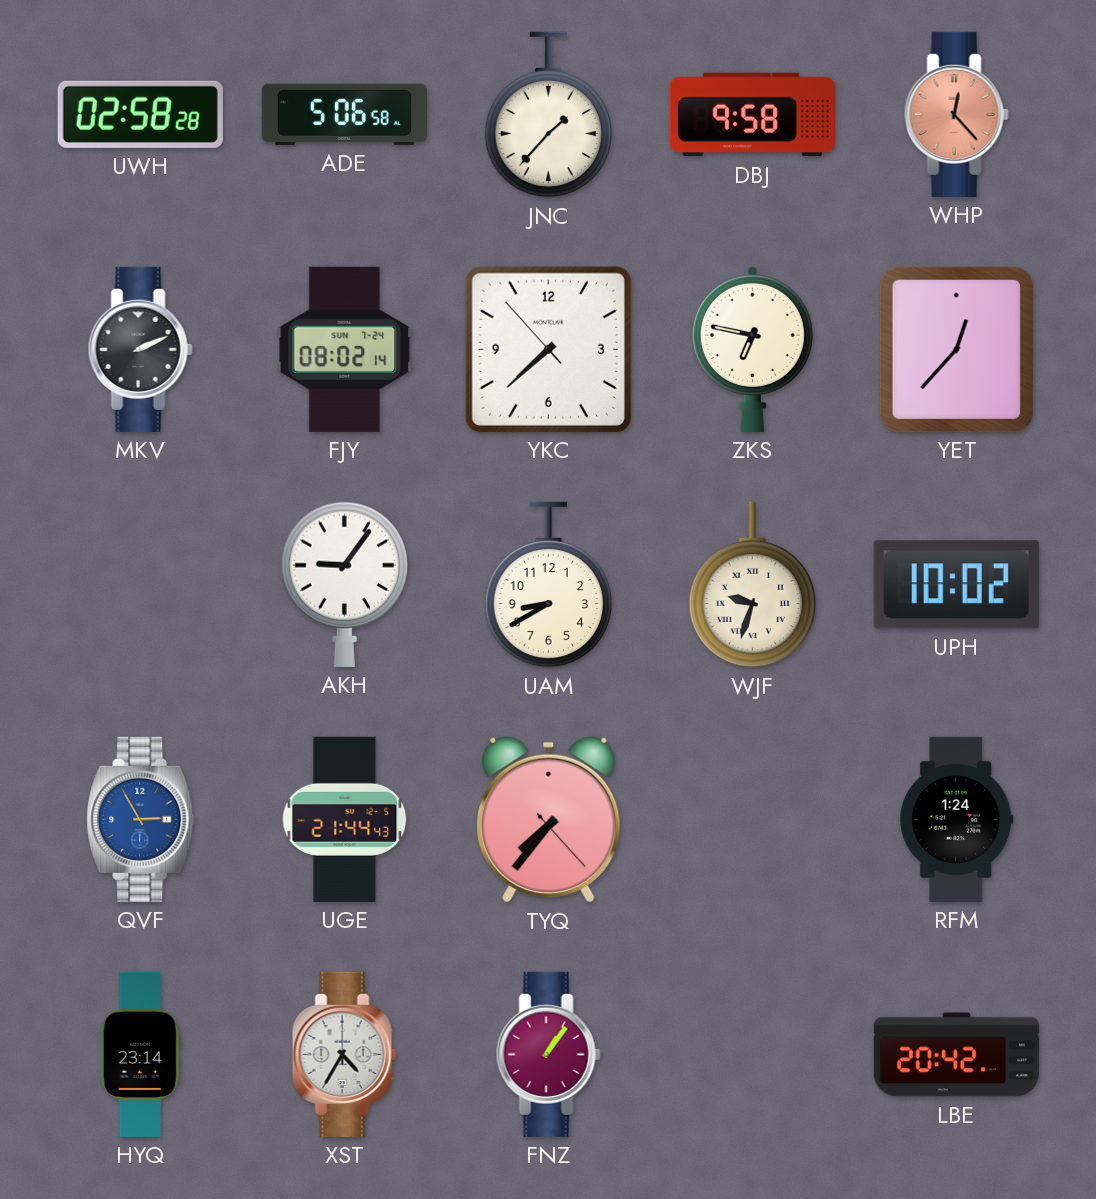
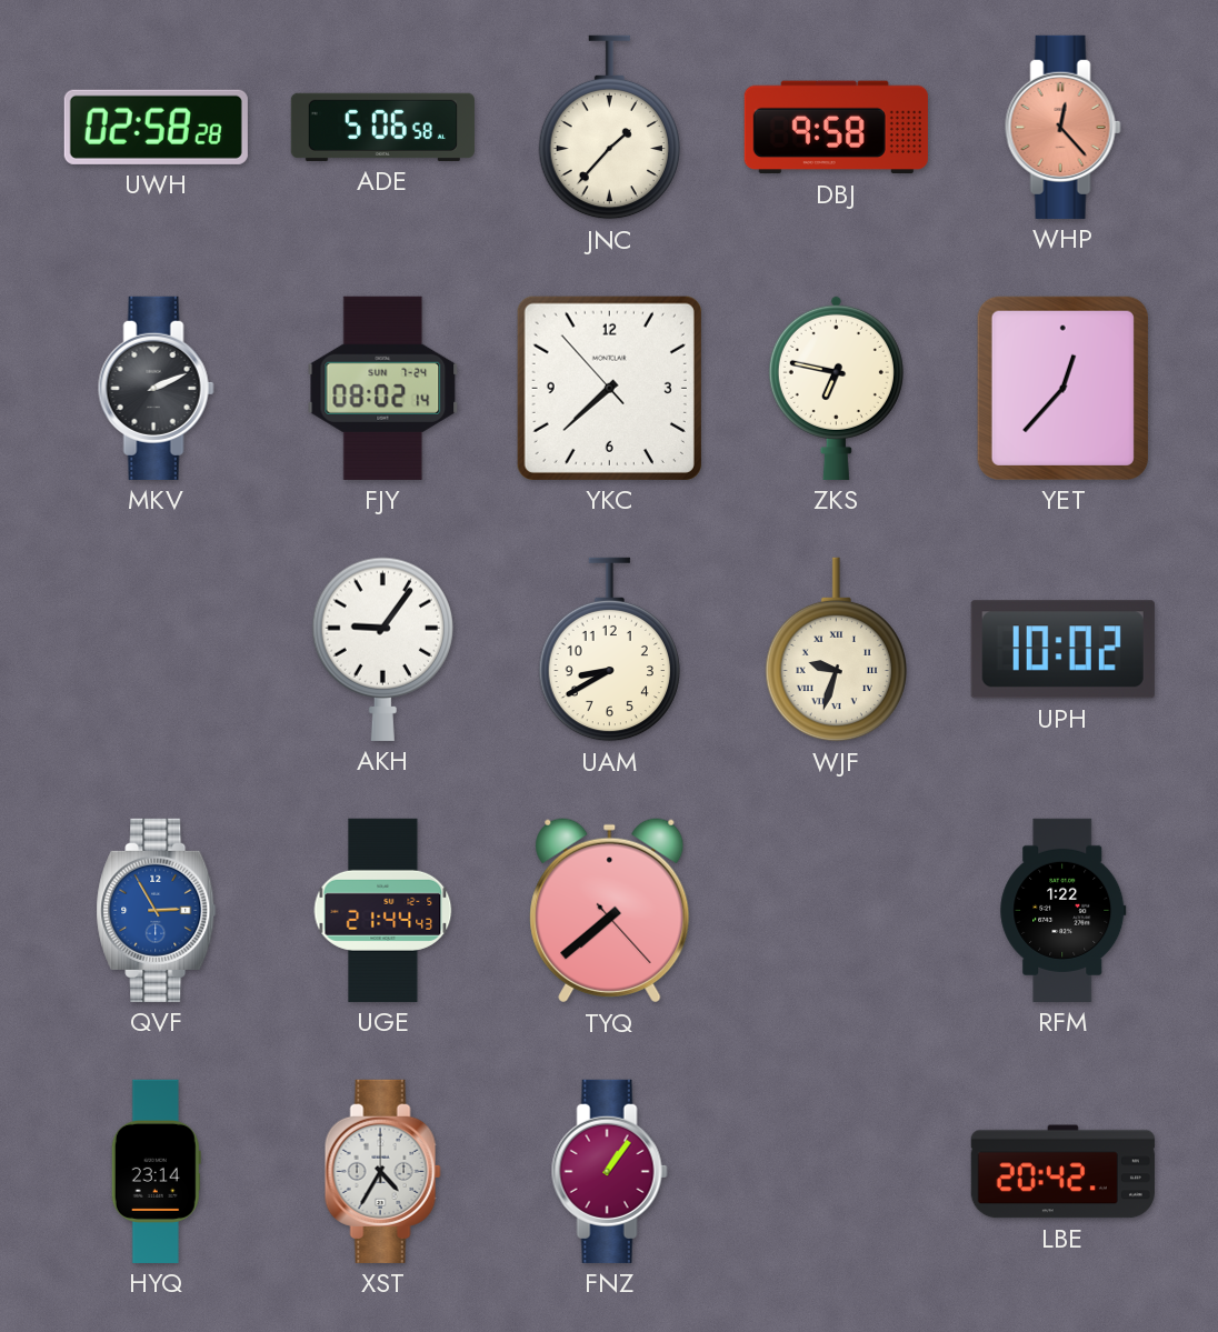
TYQ: 7:36 -> 7:38 (610, 911)
RFM: 1:24 -> 1:22 (1064, 910)
